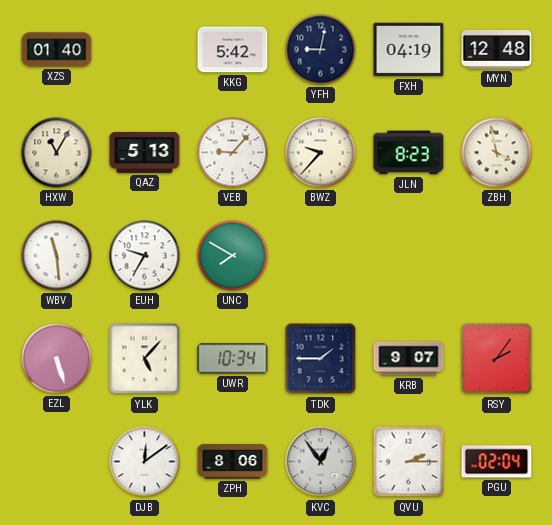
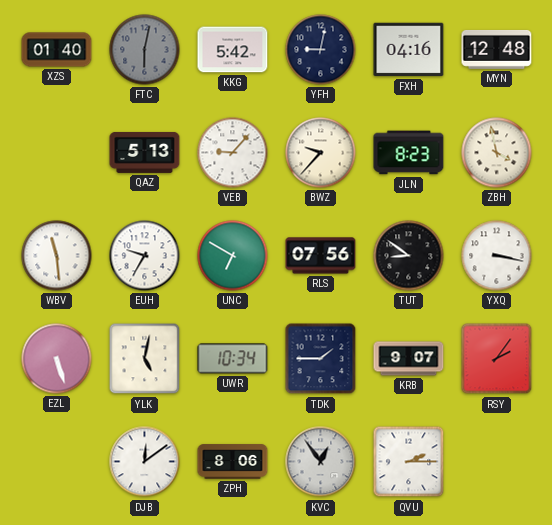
FTC: none -> 6:02 (145, 50)
FXH: 04:19 -> 04:16 (409, 50)
HXW: 11:05 -> none (57, 153)
UNC: 7:50 -> 6:50 (233, 256)
RLS: none -> 07:56 (321, 256)
TUT: none -> 8:51 (409, 256)
YXQ: none -> 3:17 (497, 256)
YLK: 5:07 -> 5:02 (145, 359)
PGU: 02:04 -> none (497, 462)
